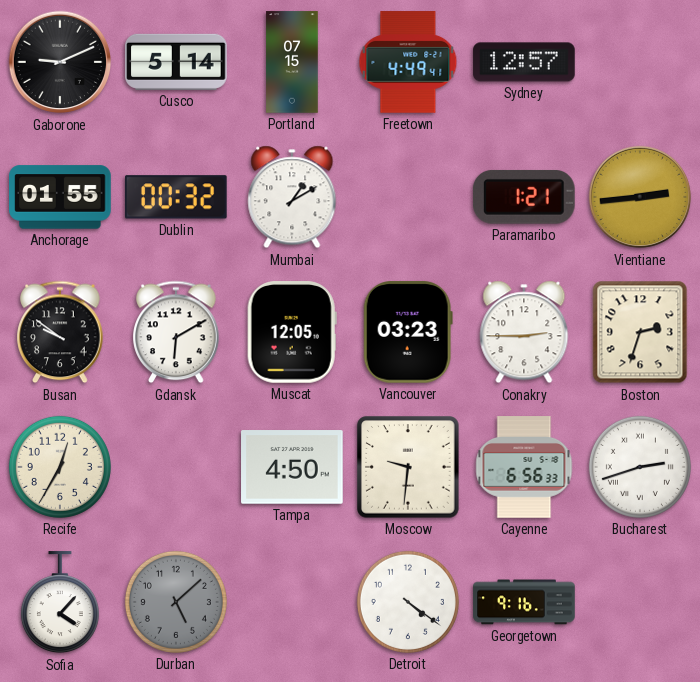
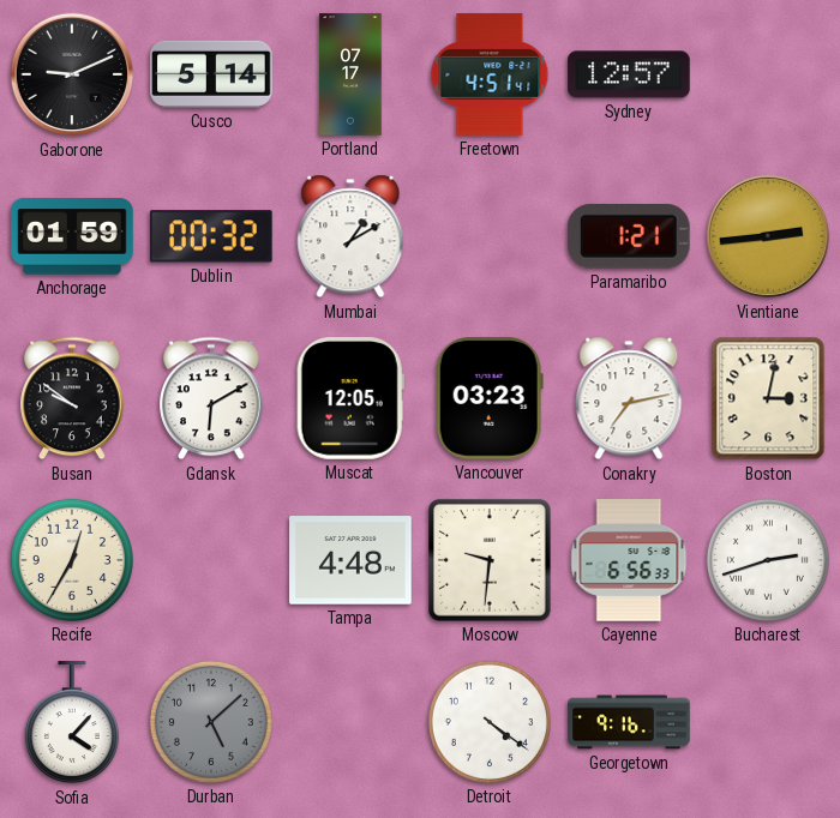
Portland: 07:15 -> 07:17 (350, 74)
Freetown: 4:49 -> 4:51 (490, 74)
Anchorage: 01:55 -> 01:59 (72, 236)
Conakry: 2:45 -> 7:13 (629, 398)
Boston: 2:33 -> 3:02 (768, 398)
Tampa: 4:50 -> 4:48 (350, 560)
